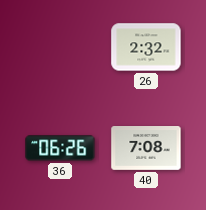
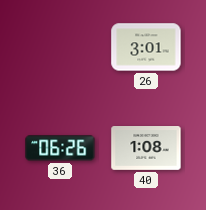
26: 2:32 -> 3:01 (146, 47)
40: 7:08 -> 1:08 (146, 148)
